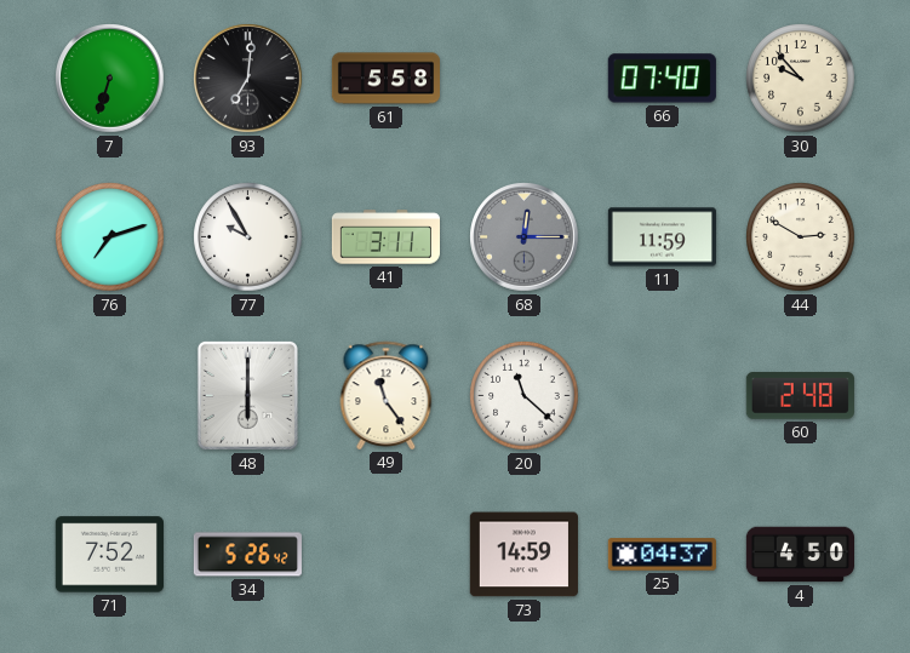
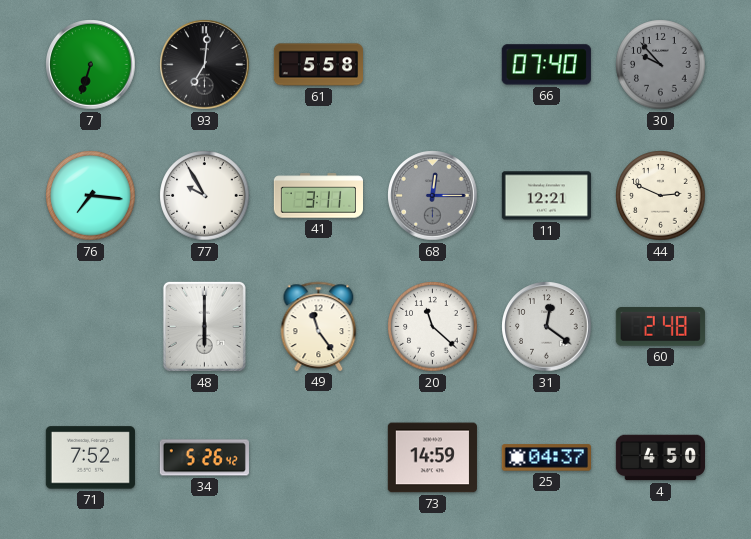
30 dial: cream -> grey (661, 65)
76: 7:12 -> 7:16 (91, 196)
11: 11:59 -> 12:21 (546, 196)
44: 2:50 -> 2:49 (661, 196)
31: none -> 12:21 (547, 327)
